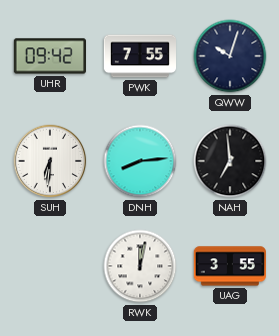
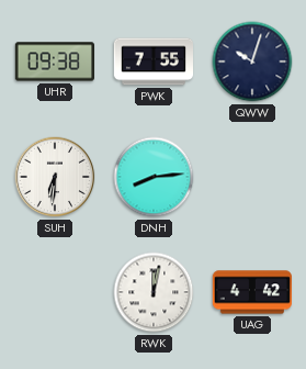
UHR: 09:42 -> 09:38 (54, 62)
NAH: 6:59 -> none (230, 161)
UAG: 3:55 -> 4:42 (251, 292)
